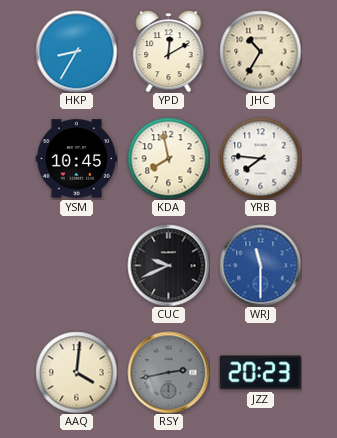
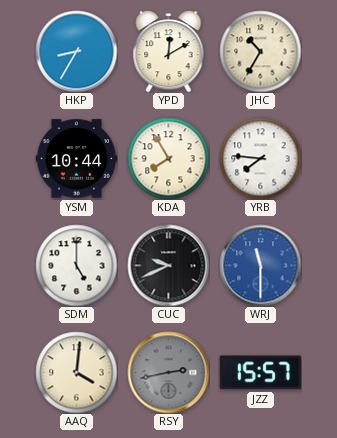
YSM: 10:45 -> 10:44 (76, 159)
KDA: 7:58 -> 7:55 (168, 158)
SDM: none -> 5:00 (76, 265)
JZZ: 20:23 -> 15:57 (260, 373)
